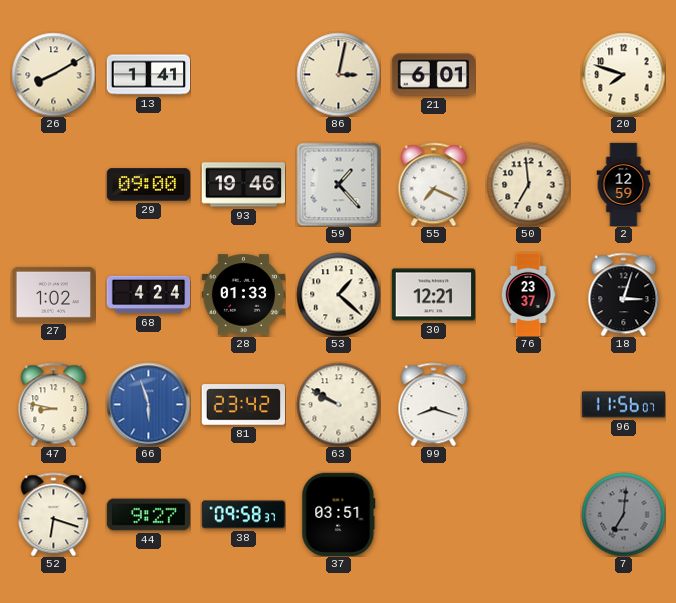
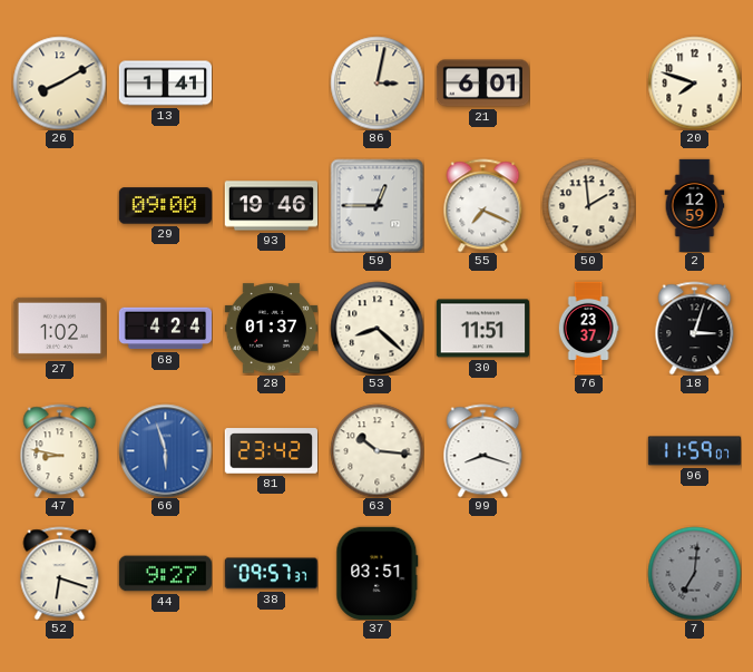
59: 1:23 -> 12:45 (376, 205)
50: 6:59 -> 1:59 (588, 205)
28: 01:33 -> 01:37 (271, 329)
53: 1:22 -> 8:22 (376, 328)
30: 12:21 -> 11:51 (482, 329)
63: 9:50 -> 10:16 (376, 450)
96: 11:56 -> 11:59 (694, 451)
38: 09:58 -> 09:57 (271, 574)
